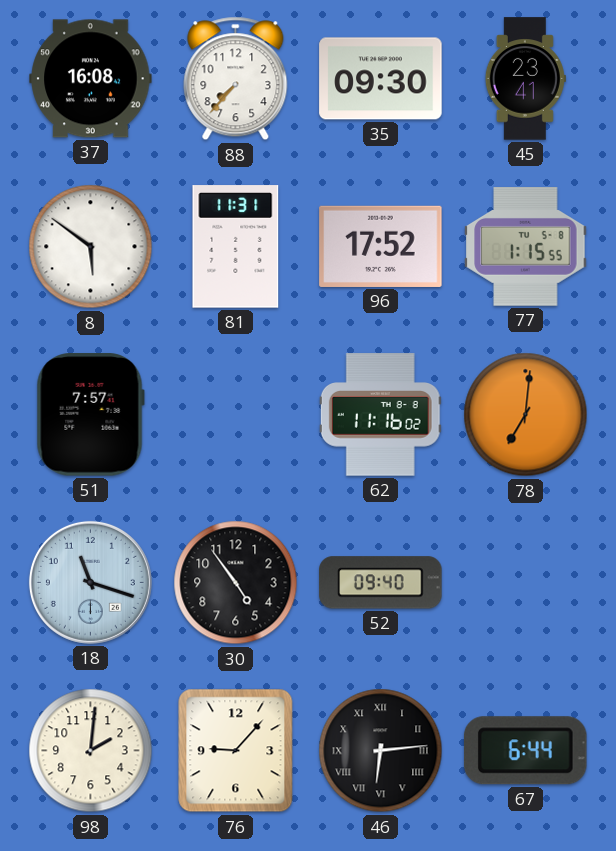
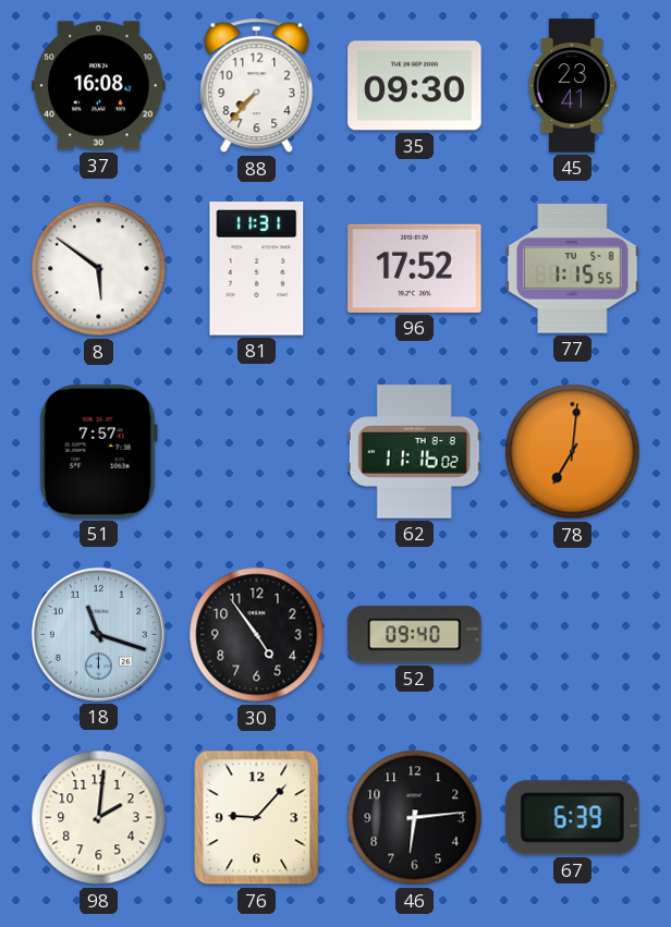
46 numerals: Roman -> Arabic (415, 818)
67: 6:44 -> 6:39 (572, 818)
